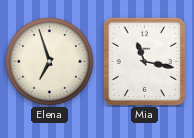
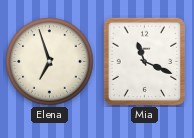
Mia: 11:17 -> 11:19 (145, 62)
